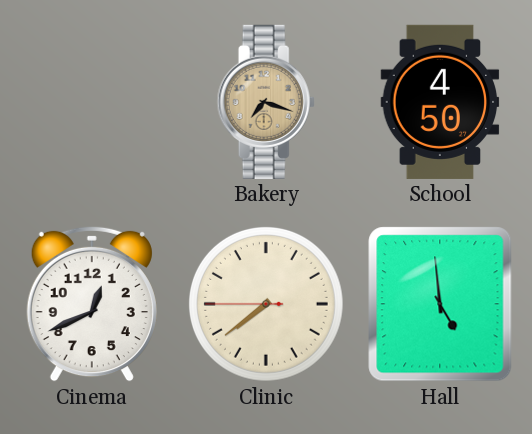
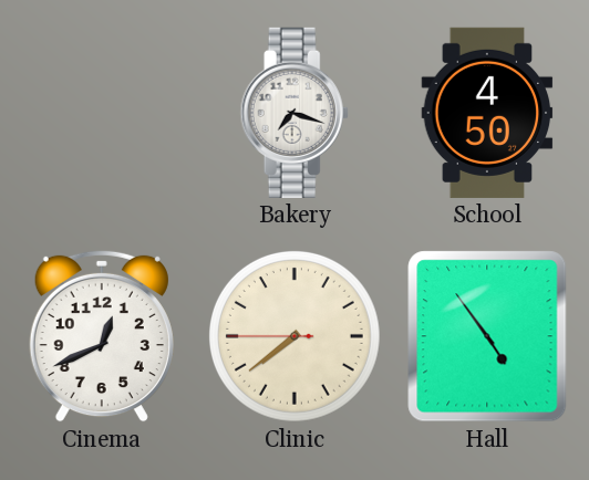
Bakery dial: champagne -> white (294, 113)
Hall: 4:59 -> 4:54 (487, 336)
